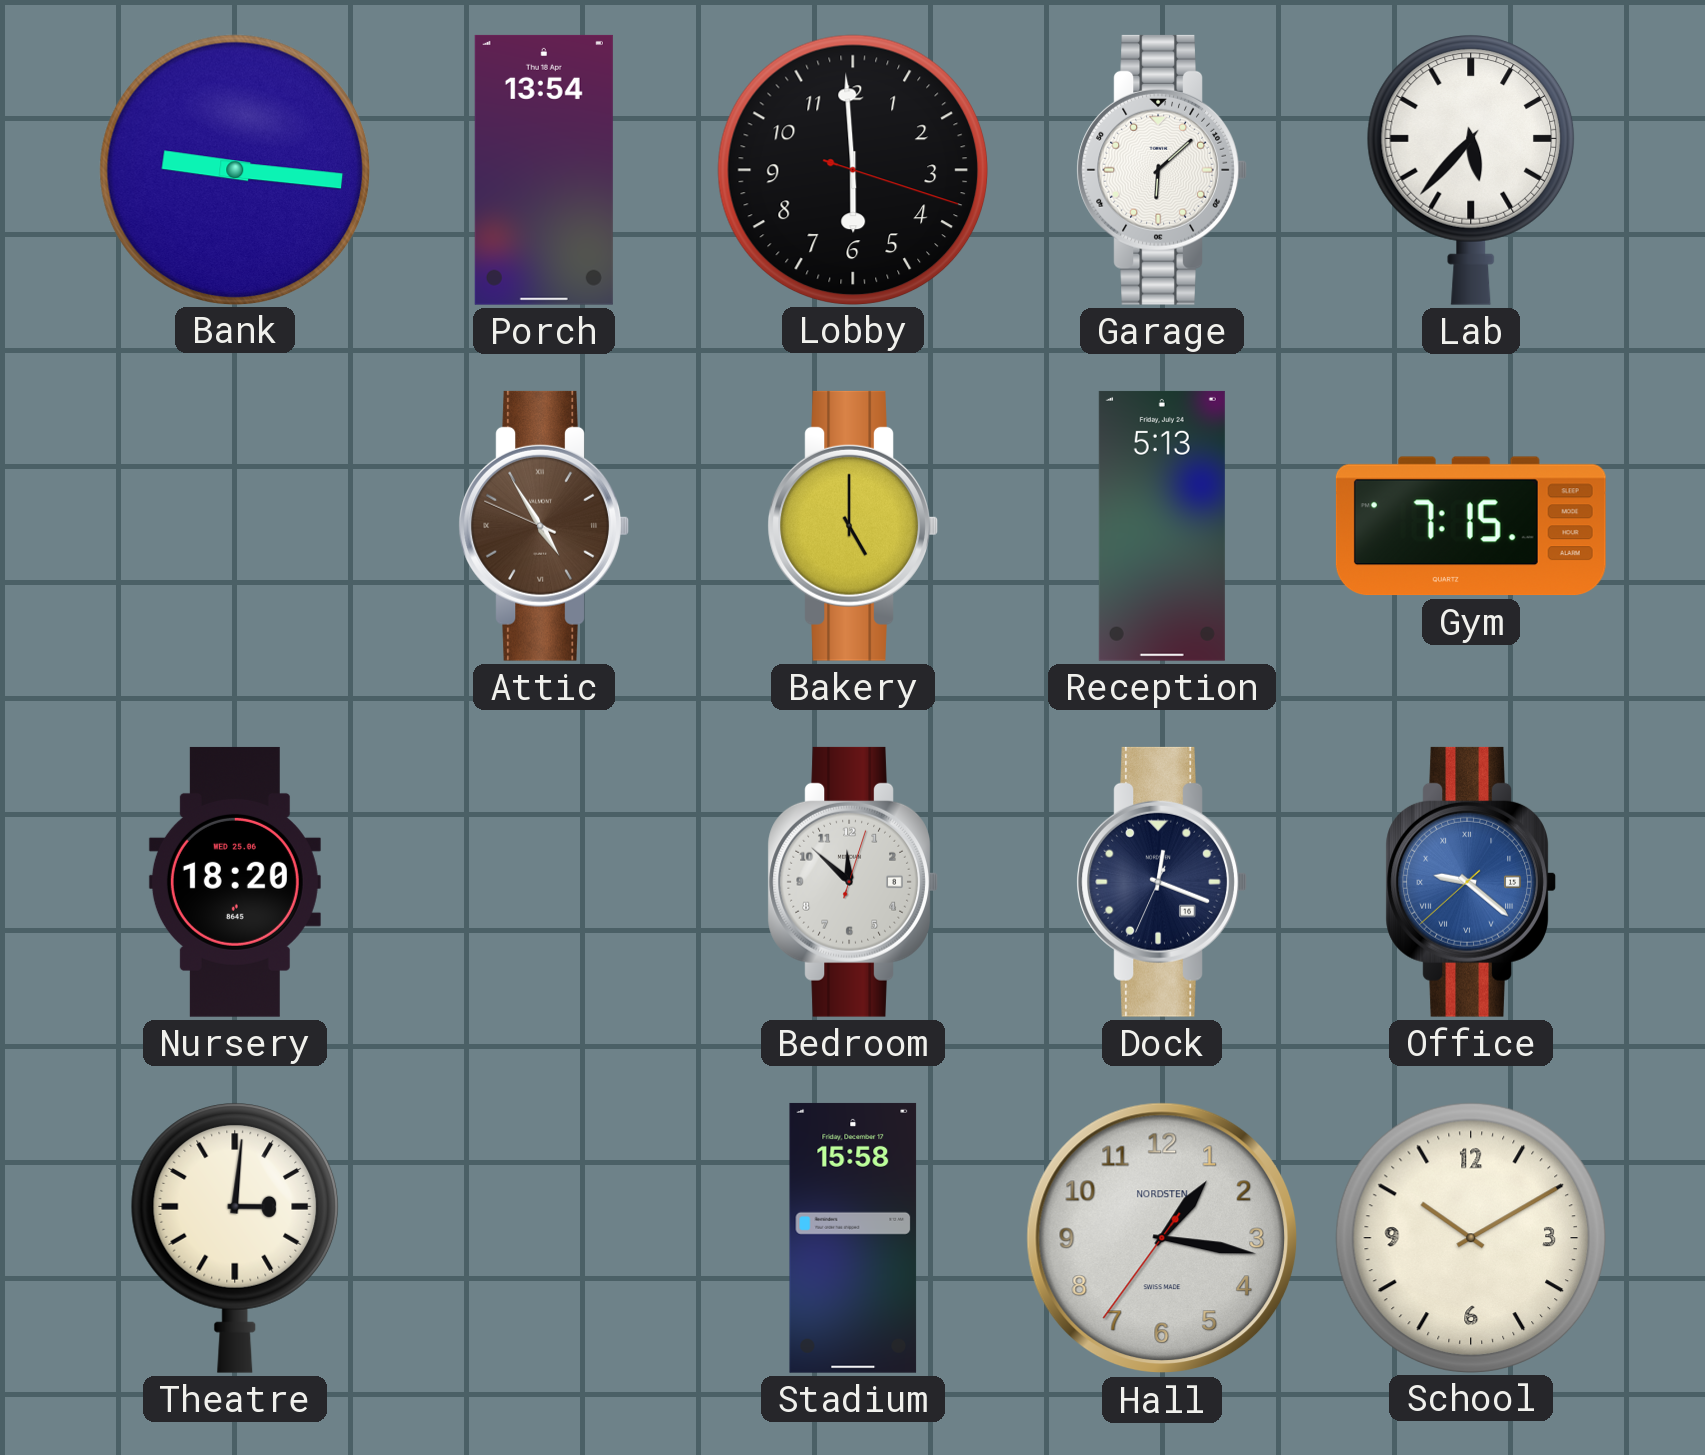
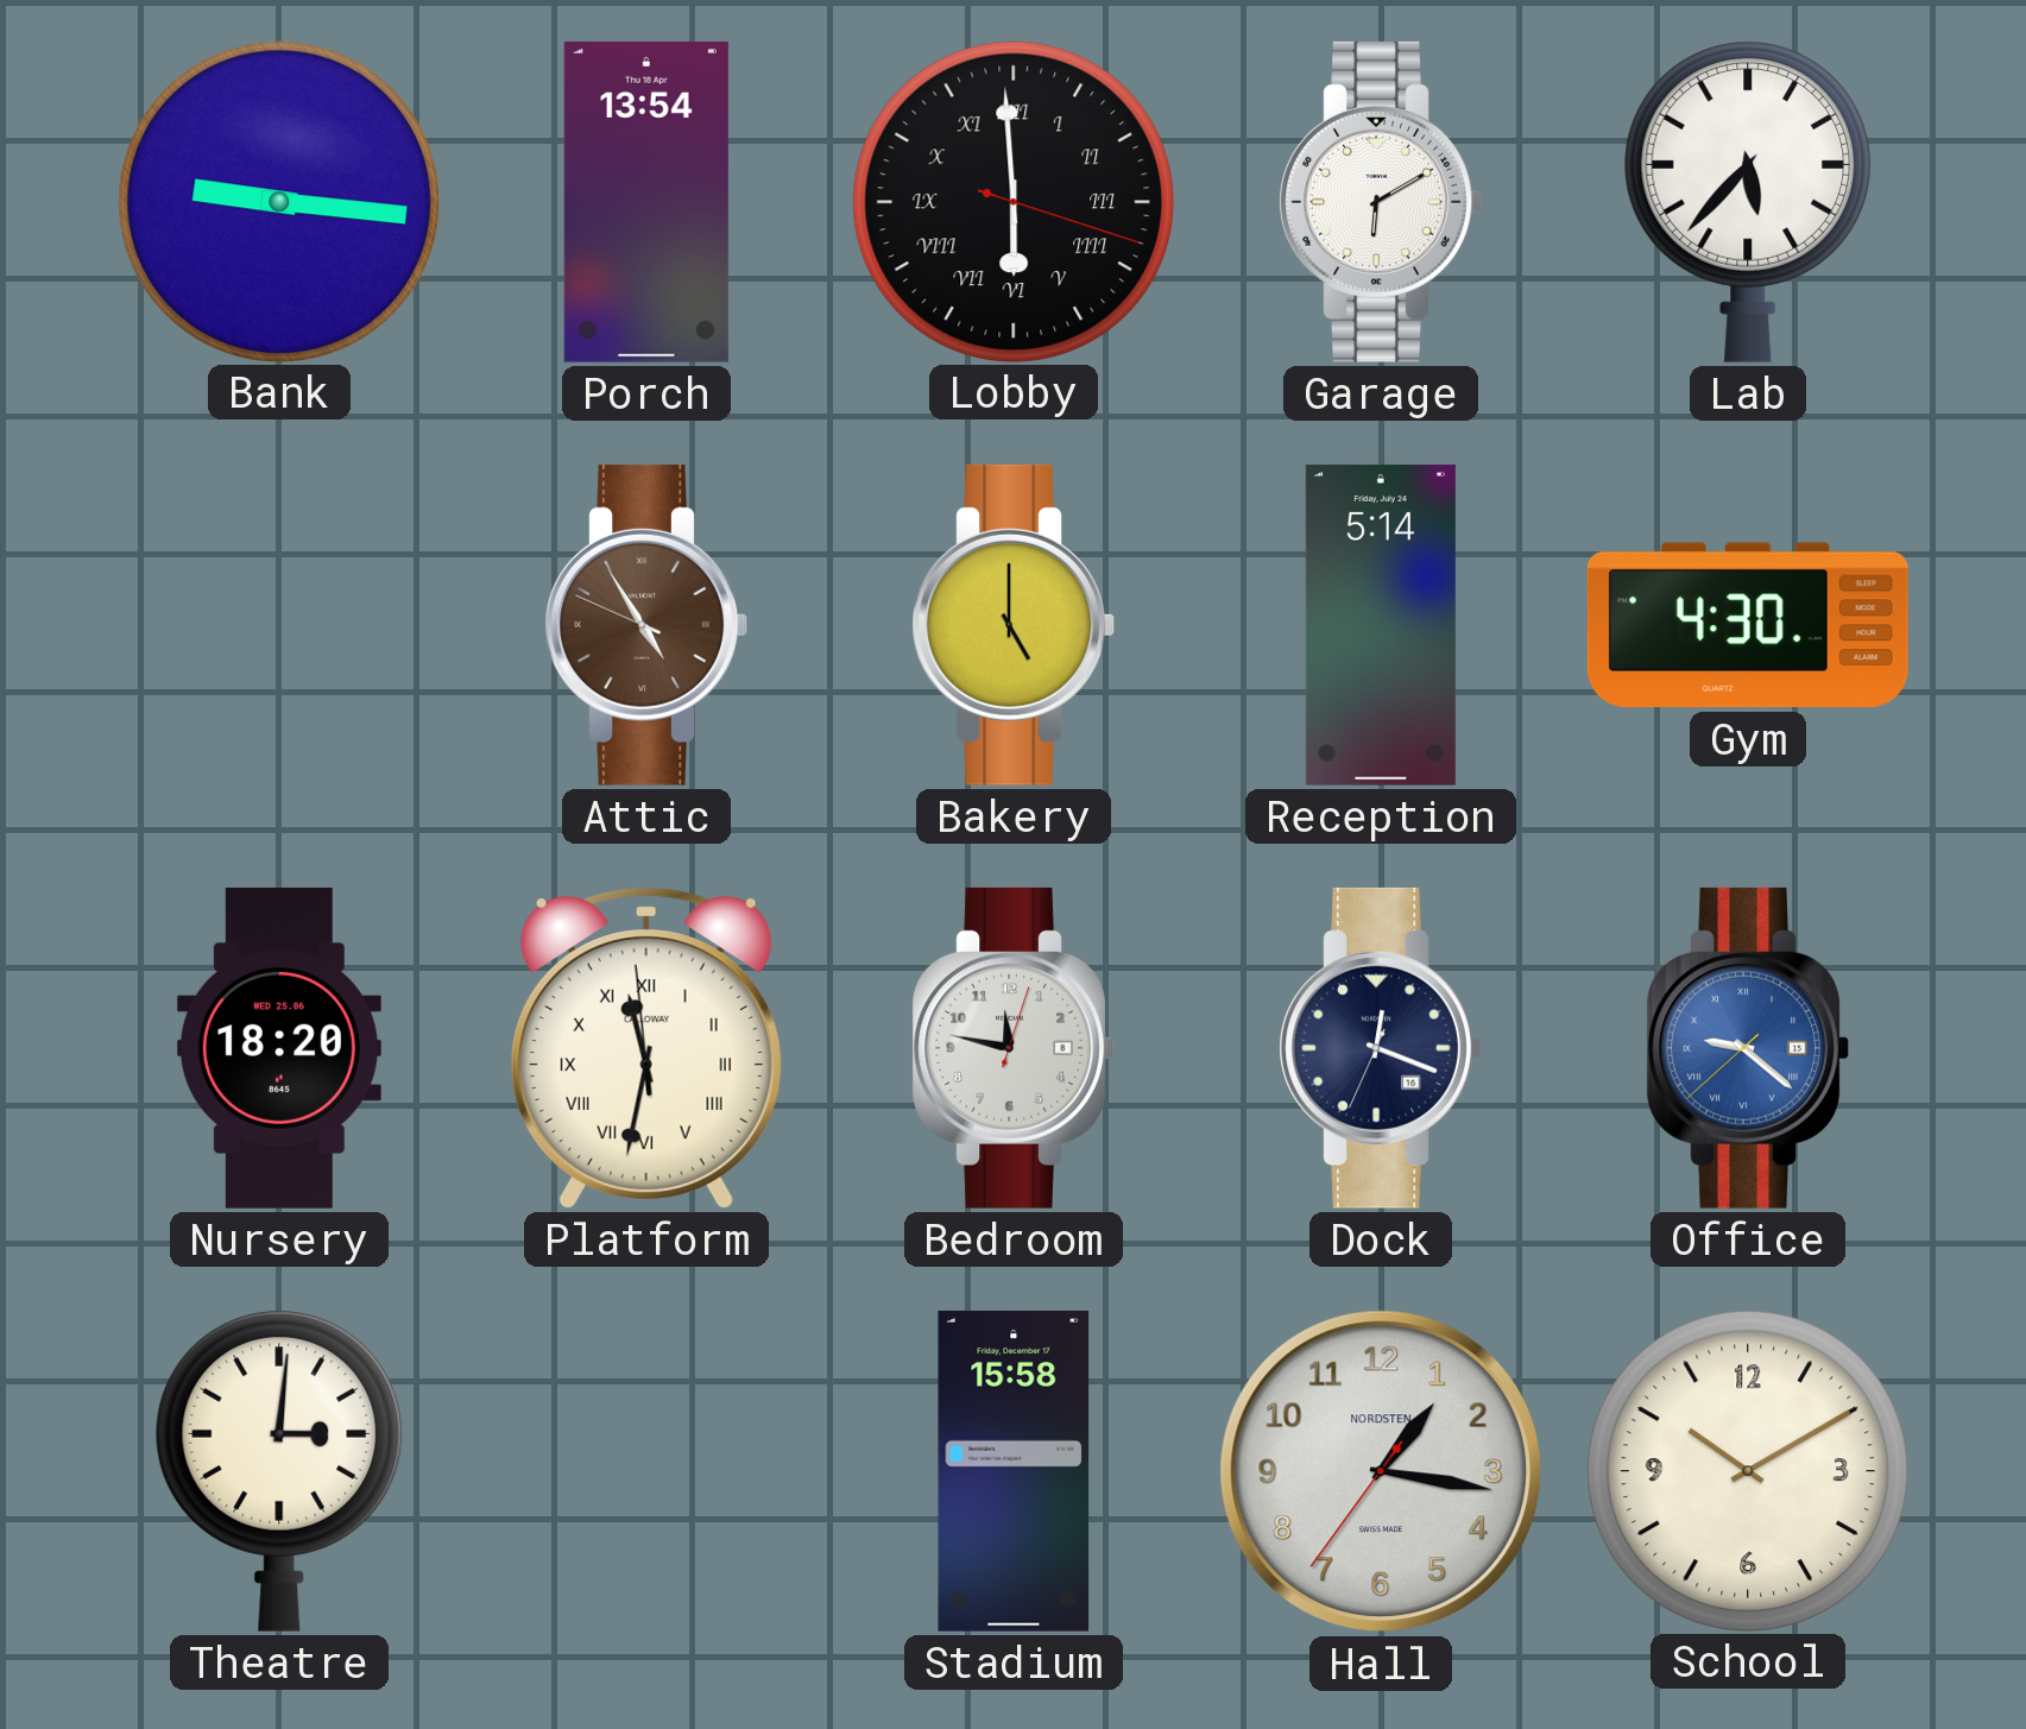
Lobby numerals: Arabic -> Roman (1012, 201)
Garage: 6:08 -> 6:10 (1381, 202)
Reception: 5:13 -> 5:14 (1381, 625)
Gym: 7:15 -> 4:30 (1748, 625)
Platform: none -> 11:31 (646, 1048)
Bedroom: 11:52 -> 11:47 (1014, 1048)
